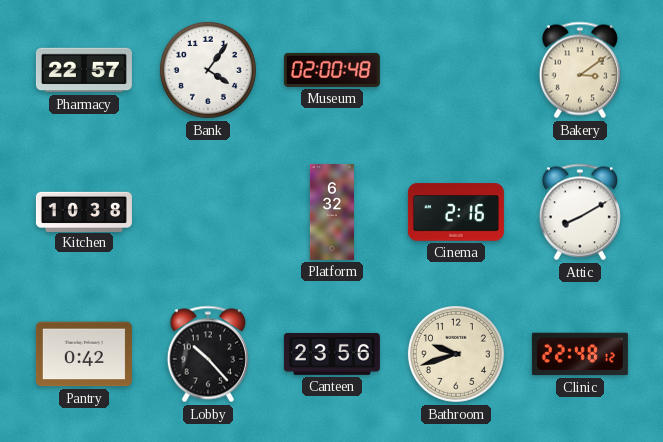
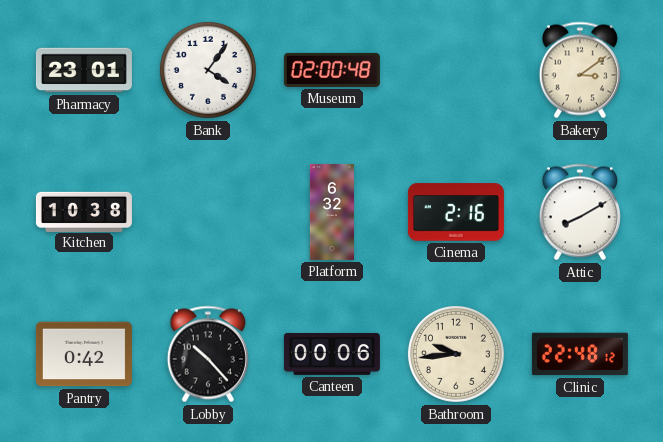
Pharmacy: 22:57 -> 23:01 (84, 70)
Canteen: 23:56 -> 00:06 (332, 354)
Bathroom: 9:42 -> 9:44 (456, 354)
